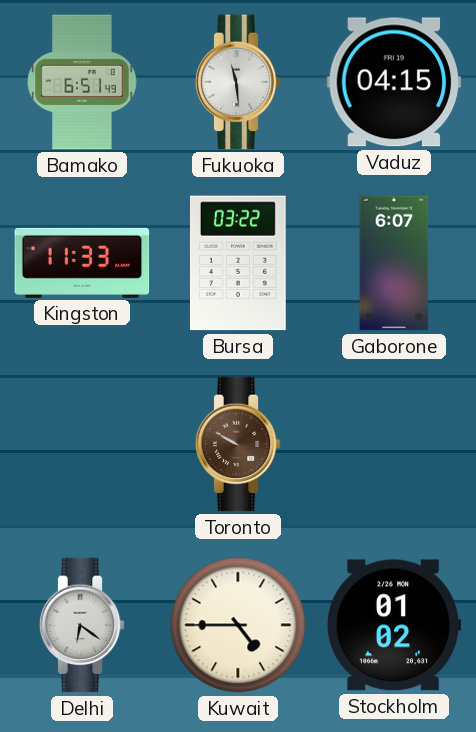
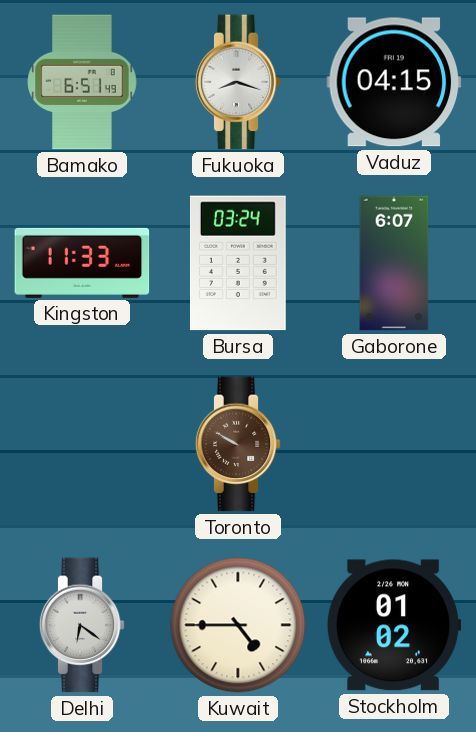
Fukuoka: 11:29 -> 8:18 (238, 82)
Bursa: 03:22 -> 03:24 (238, 263)
